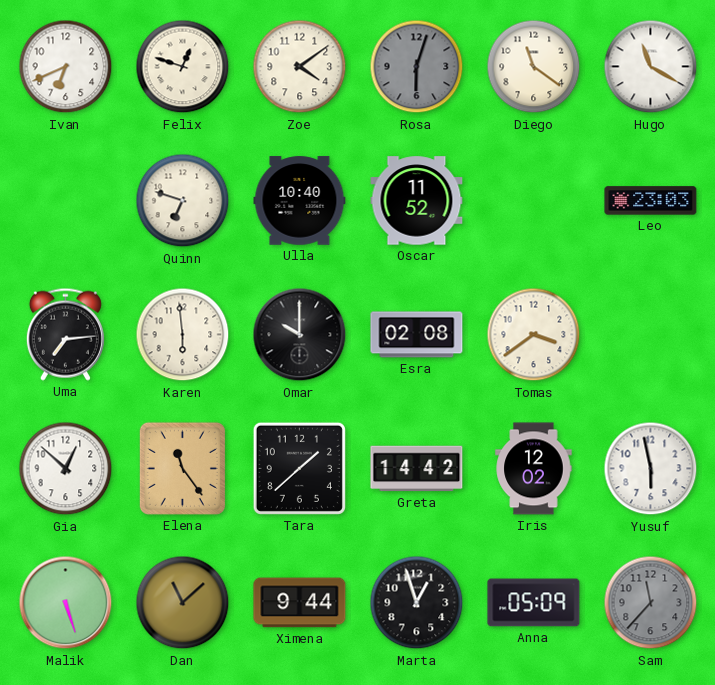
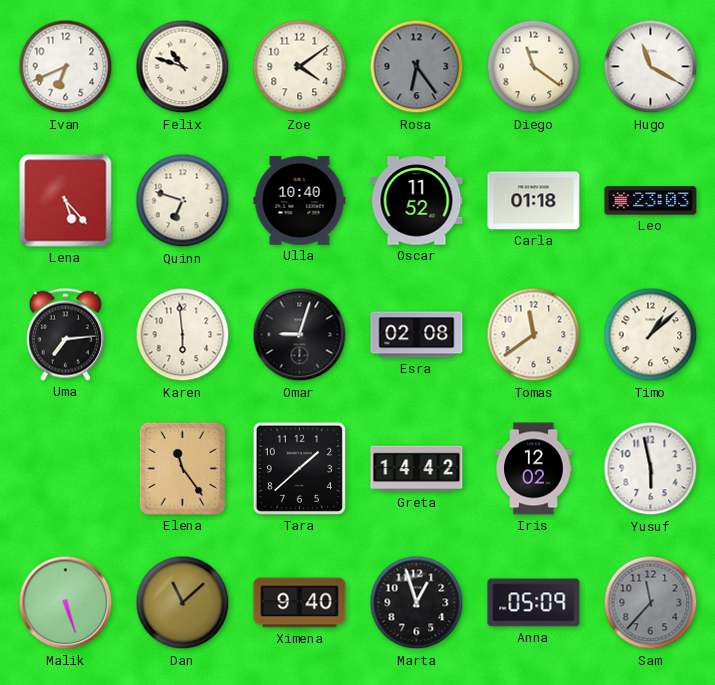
Felix: 12:48 -> 10:48 (183, 67)
Rosa: 6:03 -> 6:24 (417, 67)
Lena: none -> 5:23 (66, 201)
Carla: none -> 01:18 (534, 201)
Omar: 10:00 -> 9:03 (300, 335)
Tomas: 3:39 -> 11:39 (534, 335)
Timo: none -> 1:08 (651, 335)
Gia: 12:52 -> none (66, 469)
Ximena: 9:44 -> 9:40 (300, 603)
